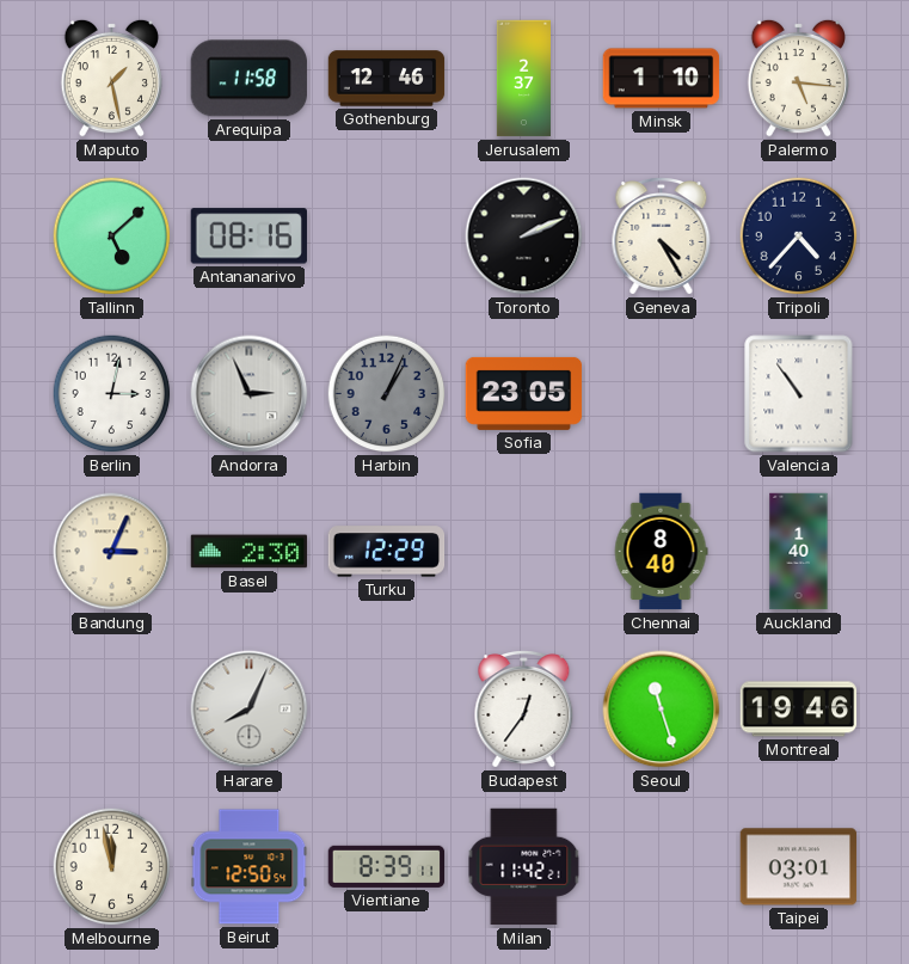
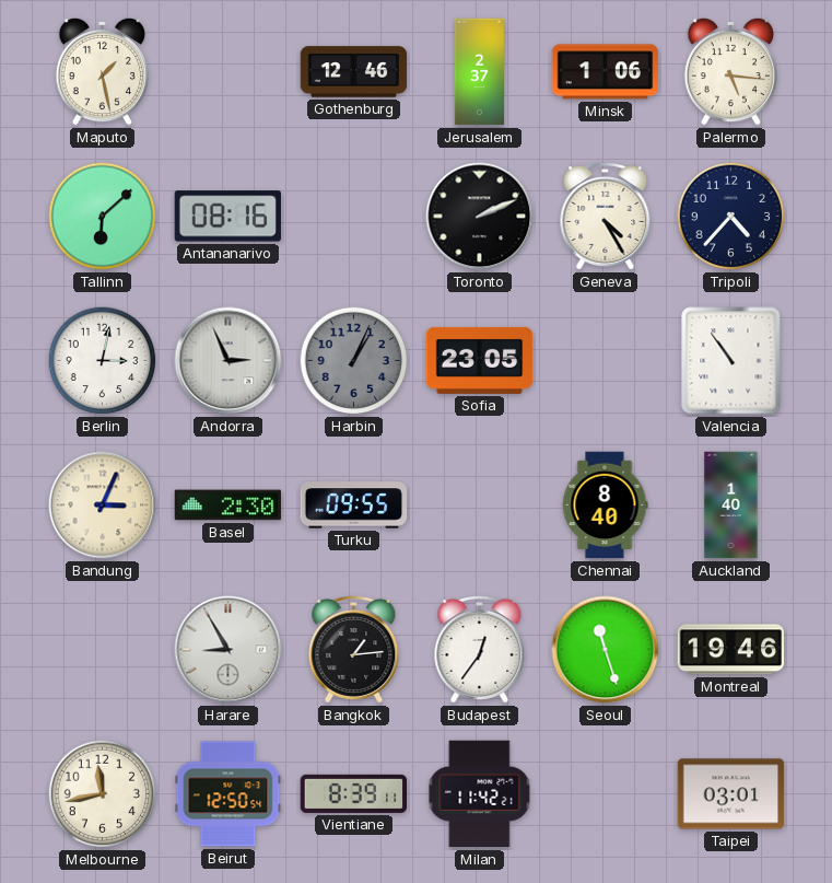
Arequipa: 11:58 -> none (248, 79)
Minsk: 1:10 -> 1:06 (606, 72)
Tallinn: 5:08 -> 6:08 (103, 217)
Turku: 12:29 -> 09:55 (354, 506)
Harare: 8:04 -> 8:55 (228, 650)
Bangkok: none -> 1:14 (354, 650)
Melbourne: 11:58 -> 11:43 (103, 794)
